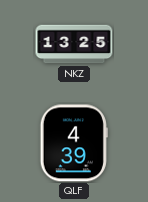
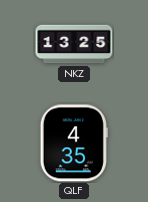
QLF: 4:39 -> 4:35 (74, 143)
